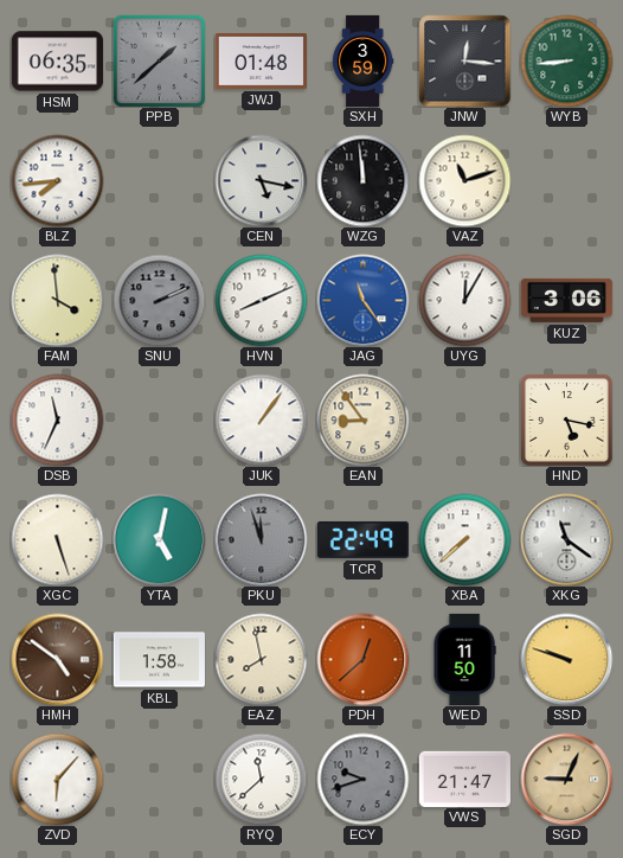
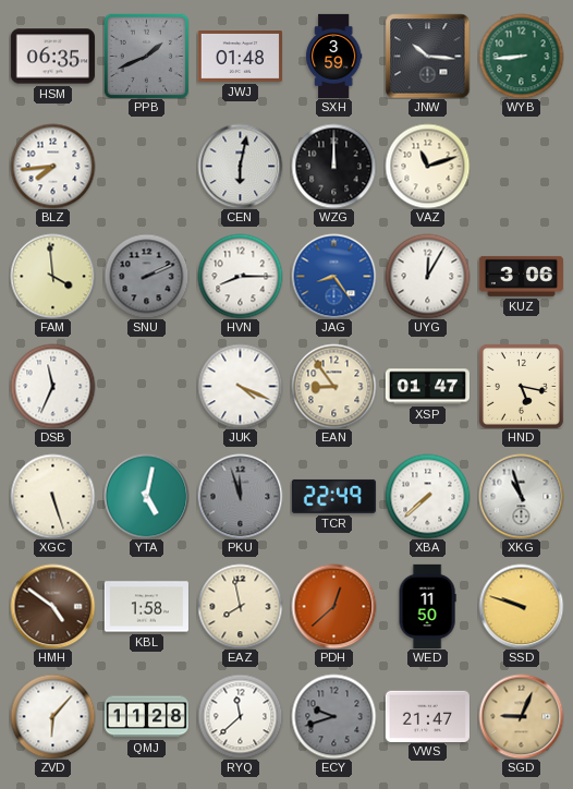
PPB: 1:38 -> 1:41 (146, 56)
JNW: 12:16 -> 10:16 (427, 56)
CEN: 5:17 -> 6:02 (240, 166)
WZG: 11:59 -> 12:00 (333, 166)
HVN: 8:11 -> 8:15 (240, 276)
JAG: 11:24 -> 8:24 (333, 276)
JUK: 1:06 -> 4:19 (240, 386)
XSP: none -> 01:47 (427, 387)
XKG: 11:21 -> 10:57 (521, 496)
QMJ: none -> 11:28 (146, 717)
